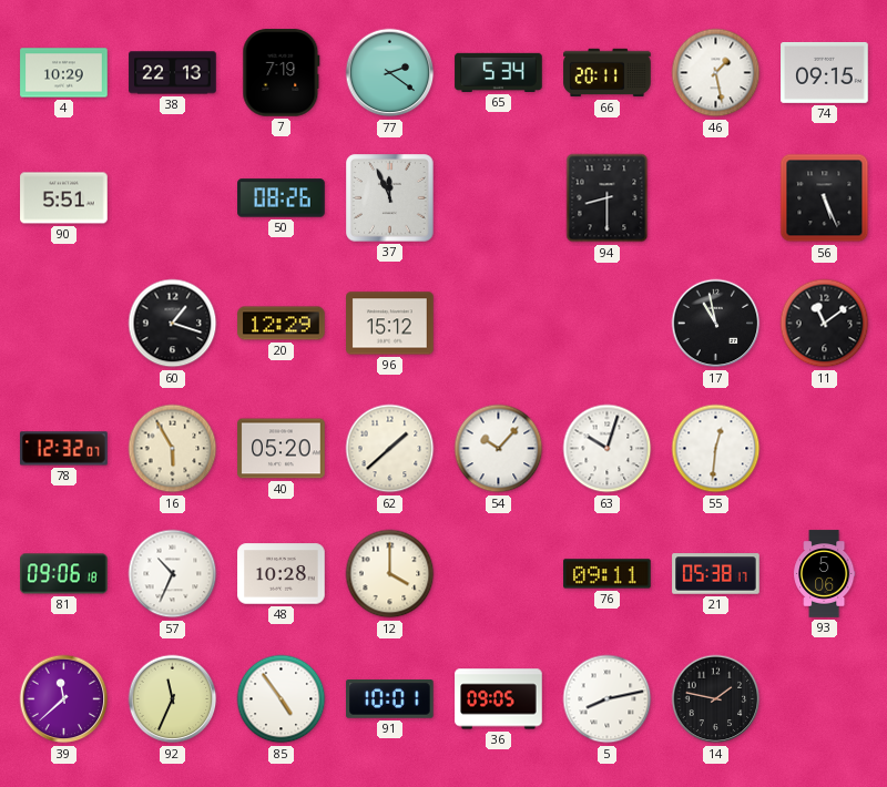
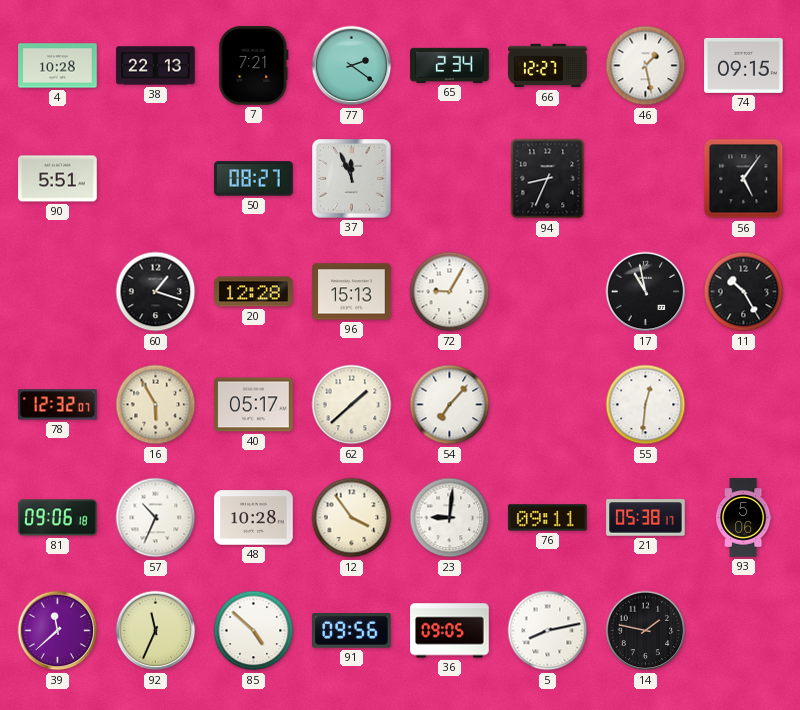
4: 10:29 -> 10:28 (58, 66)
7: 7:19 -> 7:21 (254, 66)
65: 5:34 -> 2:34 (450, 65)
66: 20:11 -> 12:27 (548, 66)
50: 08:26 -> 08:27 (254, 179)
94: 8:30 -> 8:34 (548, 179)
56: 5:26 -> 5:06 (744, 179)
20: 12:29 -> 12:28 (254, 292)
96: 15:12 -> 15:13 (352, 292)
72: none -> 9:05 (450, 292)
11: 11:09 -> 10:25 (744, 292)
40: 05:20 -> 05:17 (254, 405)
54: 10:07 -> 7:07 (450, 405)
63: 10:03 -> none (608, 449)
12: 4:00 -> 3:54 (352, 518)
23: none -> 9:01 (450, 518)
85: 4:54 -> 4:52 (254, 631)
91: 10:01 -> 09:56 (352, 631)
